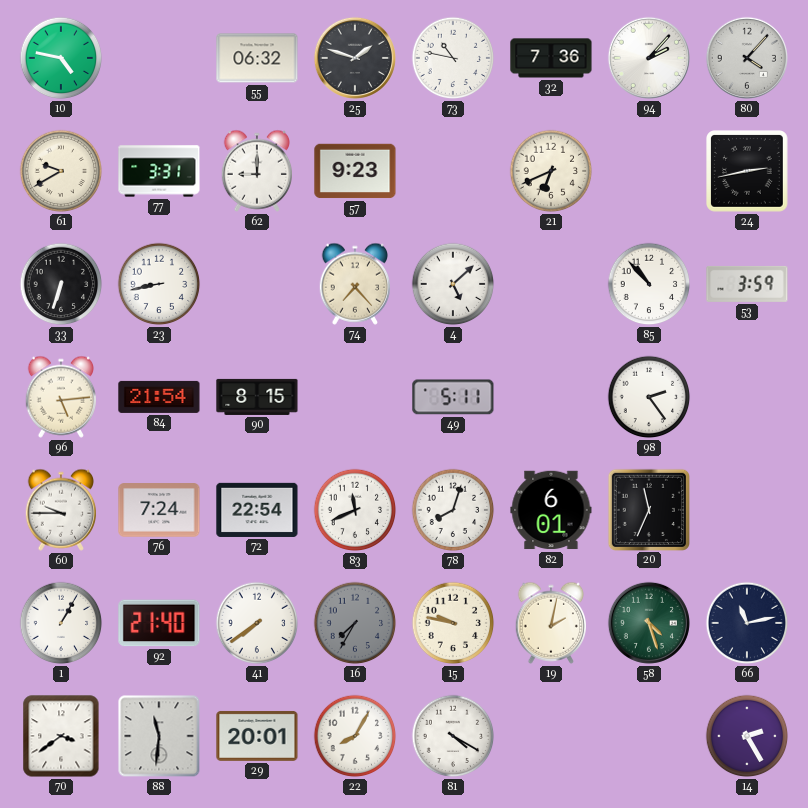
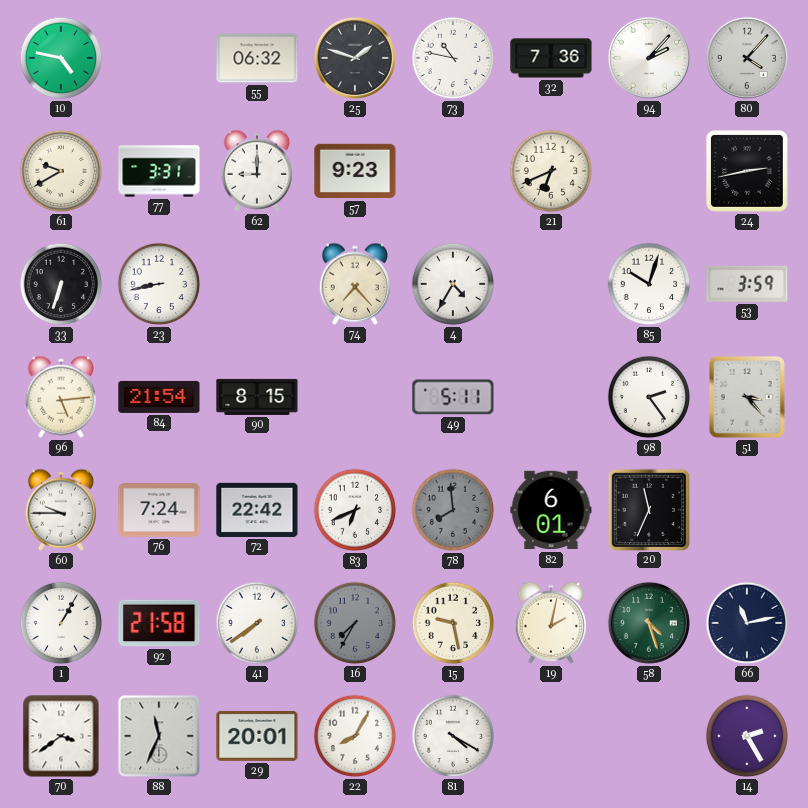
4: 5:08 -> 4:35 (453, 284)
85: 10:53 -> 10:03 (649, 284)
51: none -> 3:23 (747, 397)
72: 22:54 -> 22:42 (257, 510)
83: 11:41 -> 6:41 (355, 510)
78: 8:03 -> 7:59 (453, 510)
78 dial: white -> grey (453, 510)
92: 21:40 -> 21:58 (159, 623)
15: 9:47 -> 9:28 (453, 623)
88: 11:31 -> 11:34 (159, 736)
